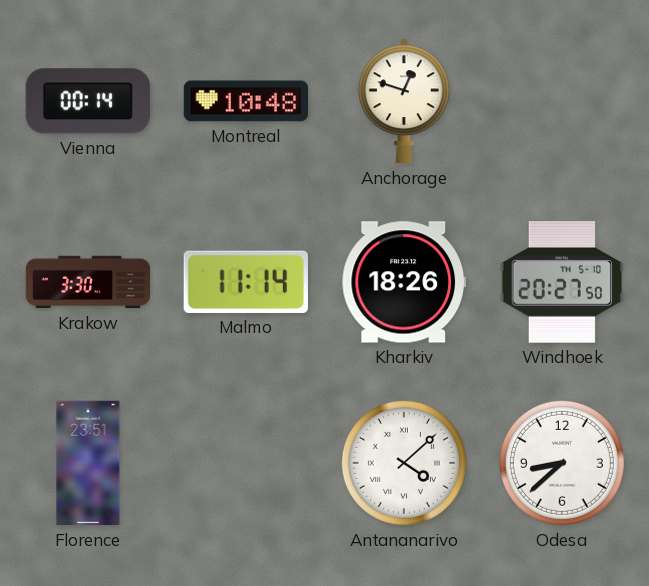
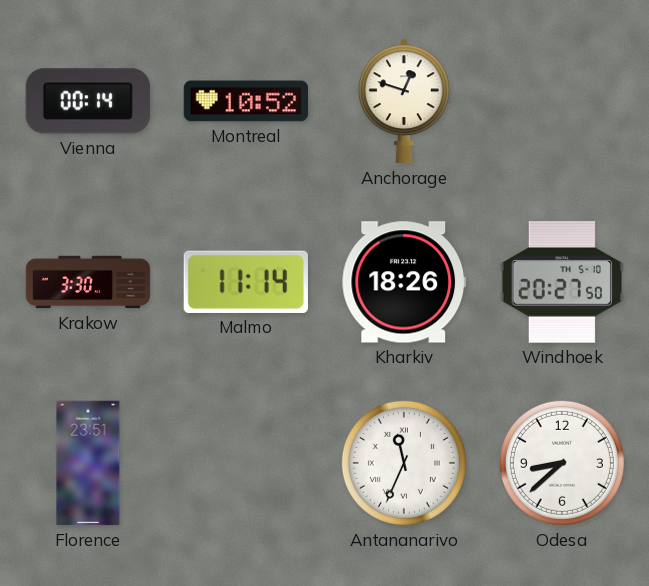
Montreal: 10:48 -> 10:52 (246, 101)
Antananarivo: 4:08 -> 11:34 (404, 463)
